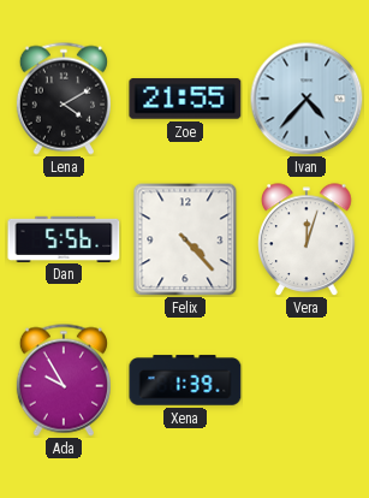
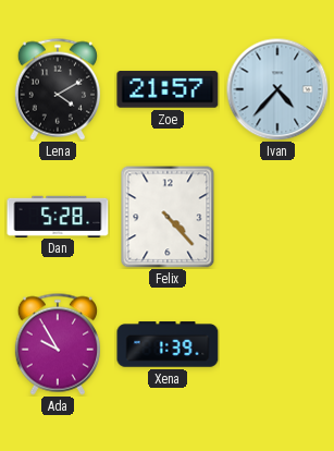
Zoe: 21:55 -> 21:57 (168, 89)
Dan: 5:56 -> 5:28 (58, 216)
Vera: 12:03 -> none (306, 239)
